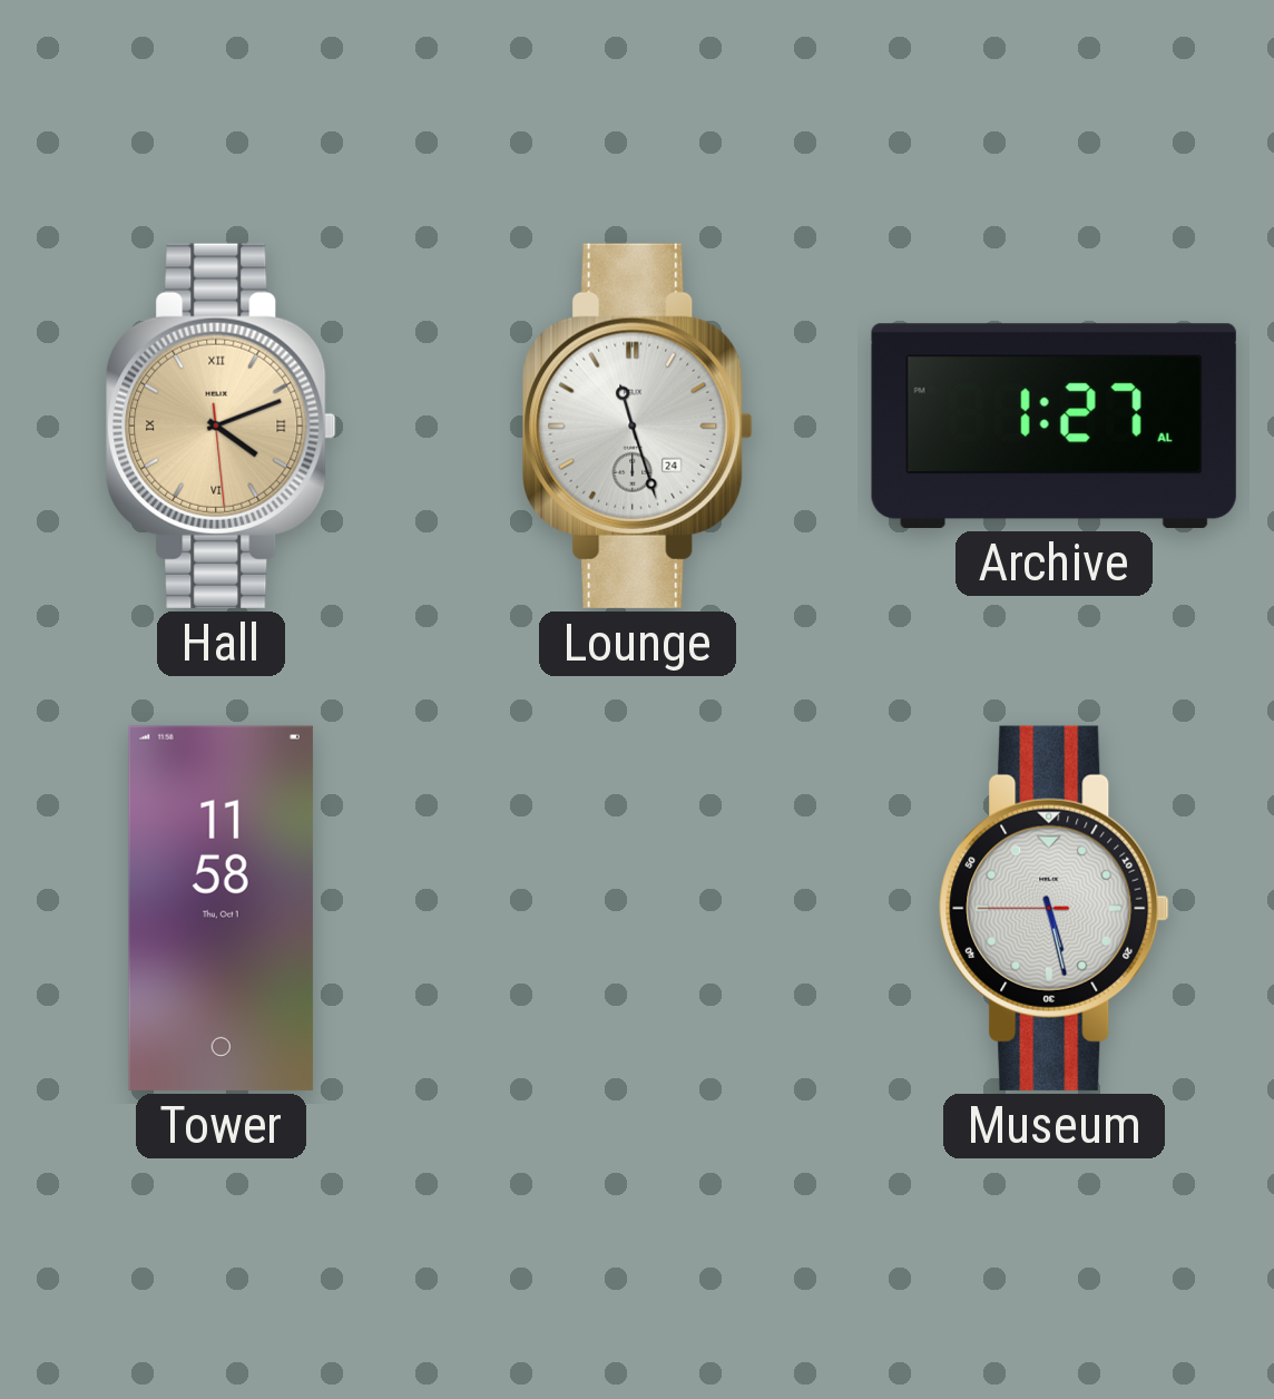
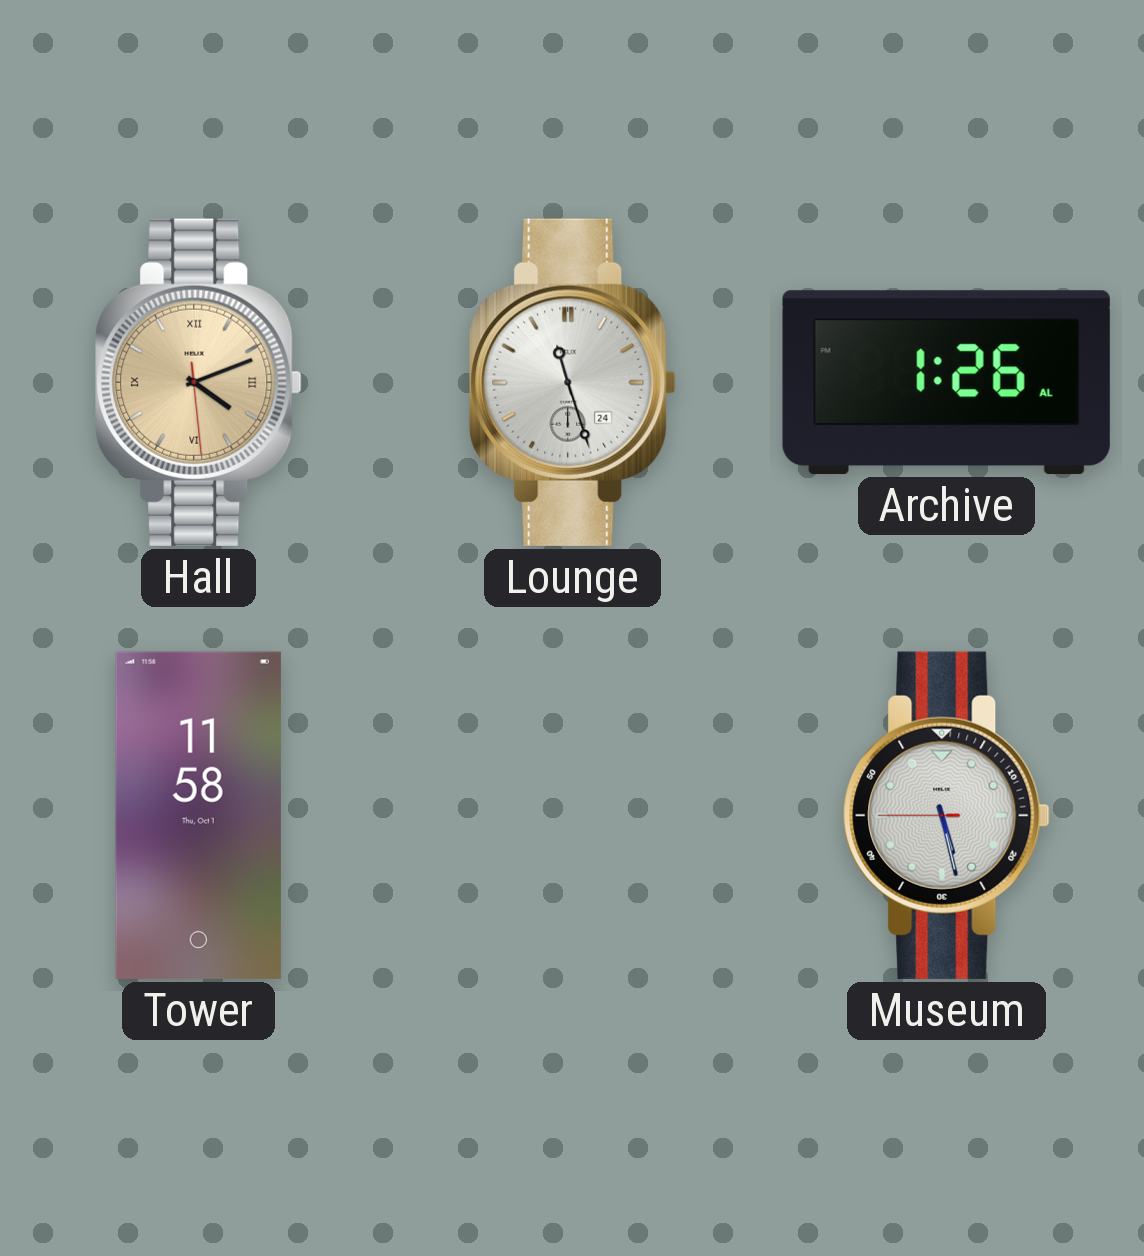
Archive: 1:27 -> 1:26 (946, 382)
